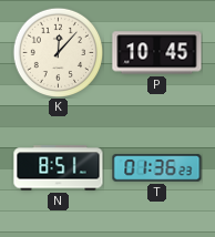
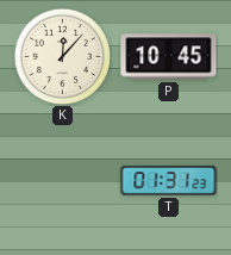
N: 8:51 -> none (59, 168)
T: 01:36 -> 01:31 (169, 181)
